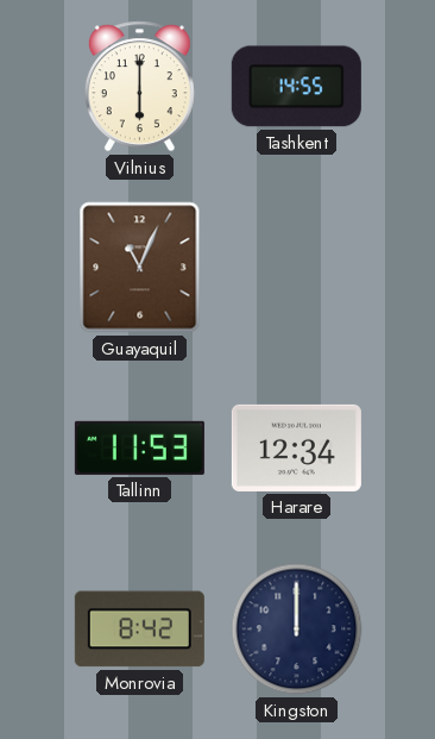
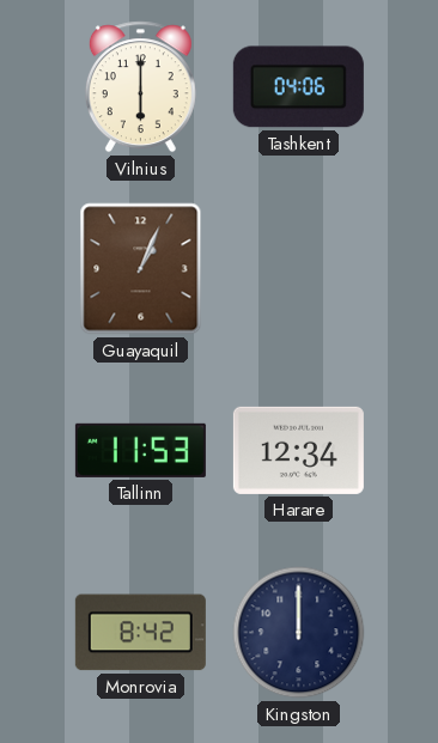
Tashkent: 14:55 -> 04:06 (298, 87)
Guayaquil: 11:04 -> 1:04 (141, 269)
